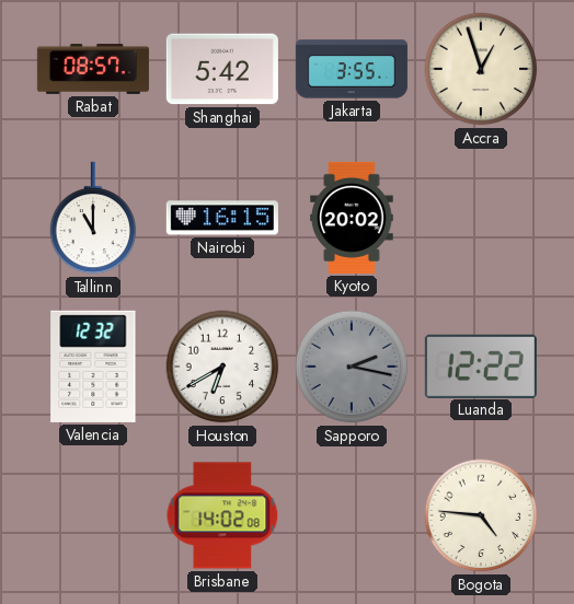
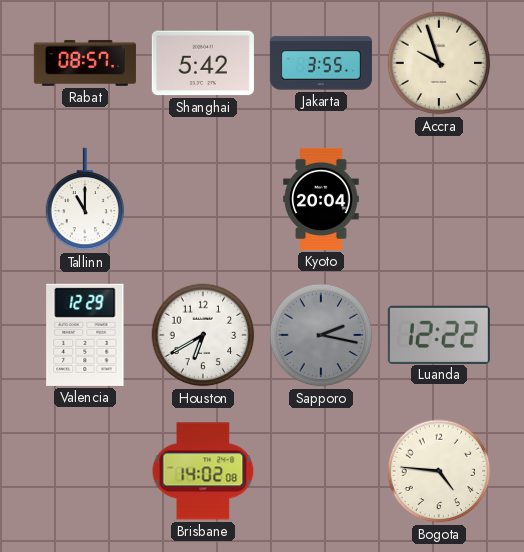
Accra: 12:57 -> 9:57 (439, 63)
Nairobi: 16:15 -> none (222, 218)
Kyoto: 20:02 -> 20:04 (321, 199)
Valencia: 12:32 -> 12:29 (85, 335)
